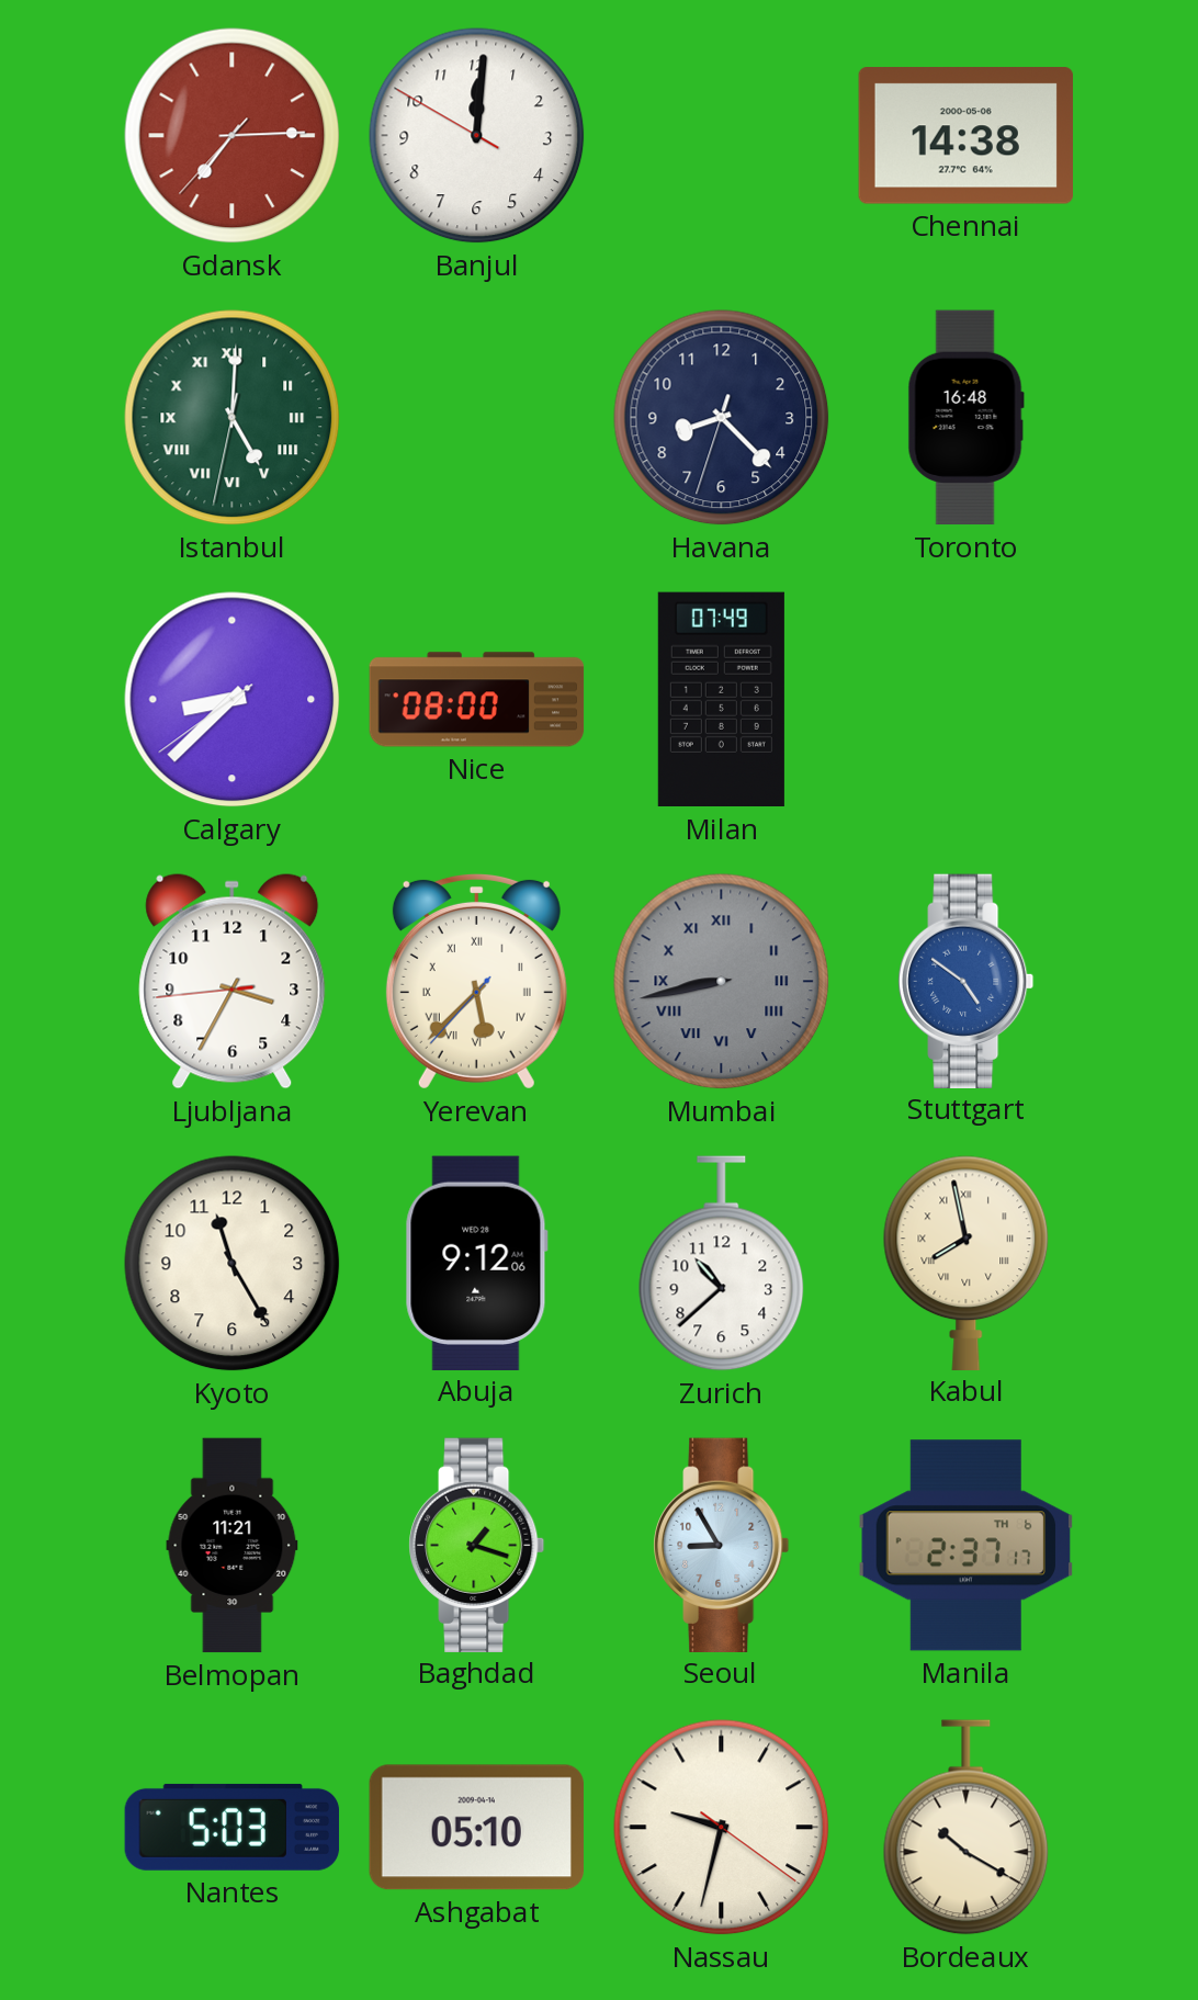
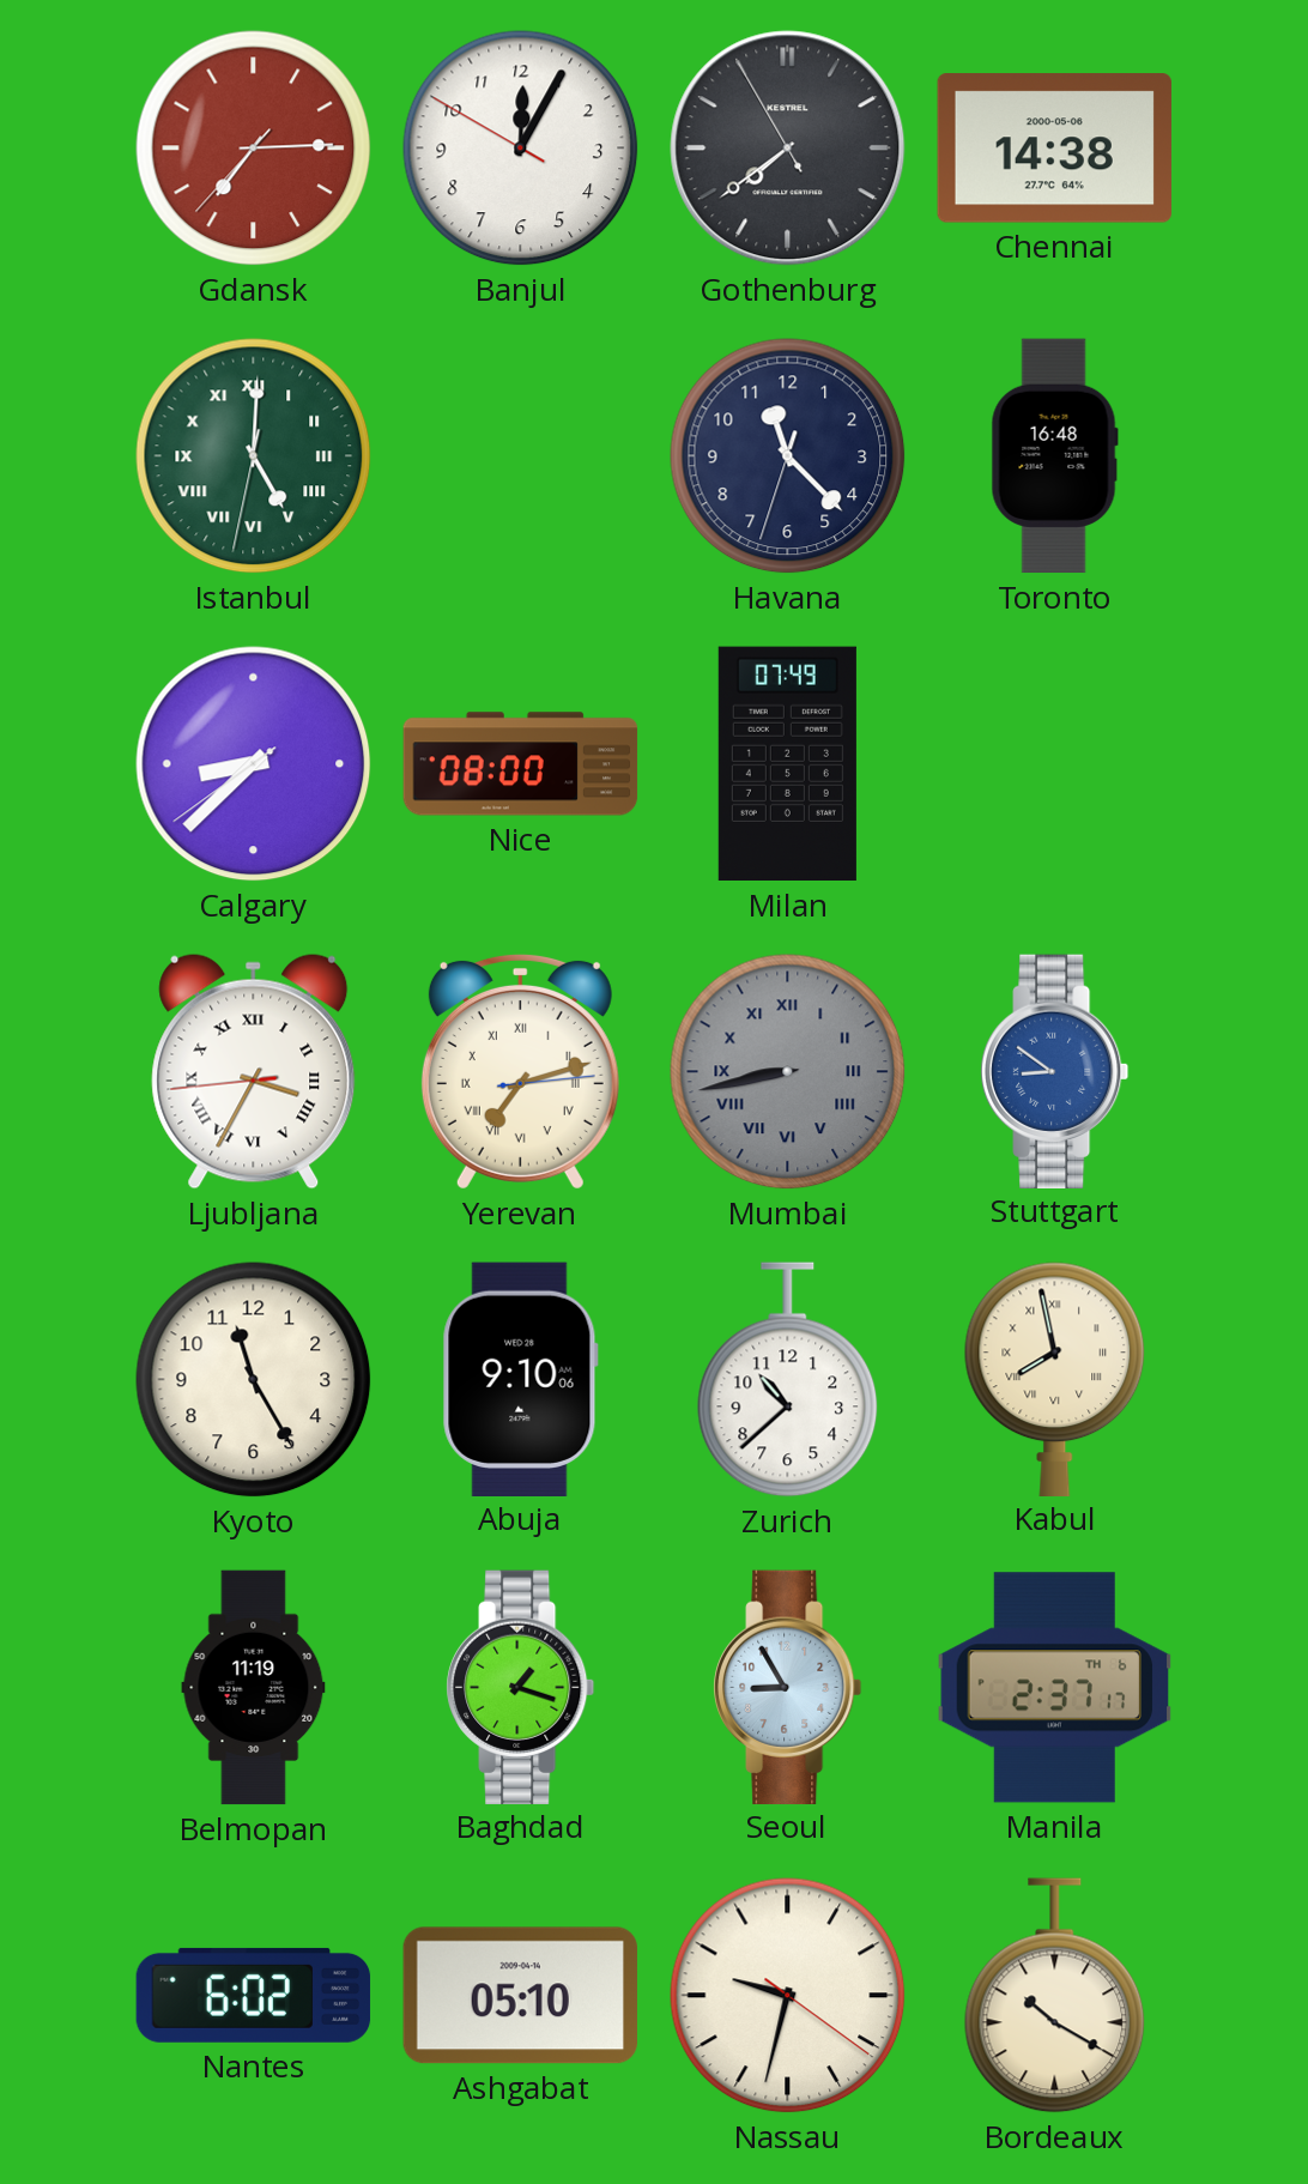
Banjul: 12:00 -> 12:04 (521, 149)
Gothenburg: none -> 7:38 (788, 149)
Havana: 8:22 -> 11:22 (788, 456)
Ljubljana numerals: Arabic -> Roman (254, 1072)
Yerevan: 5:37 -> 7:12 (520, 1071)
Stuttgart: 4:51 -> 8:51 (1055, 1071)
Abuja: 9:12 -> 9:10 (520, 1379)
Belmopan: 11:21 -> 11:19 (254, 1688)
Nantes: 5:03 -> 6:02 (254, 1995)
